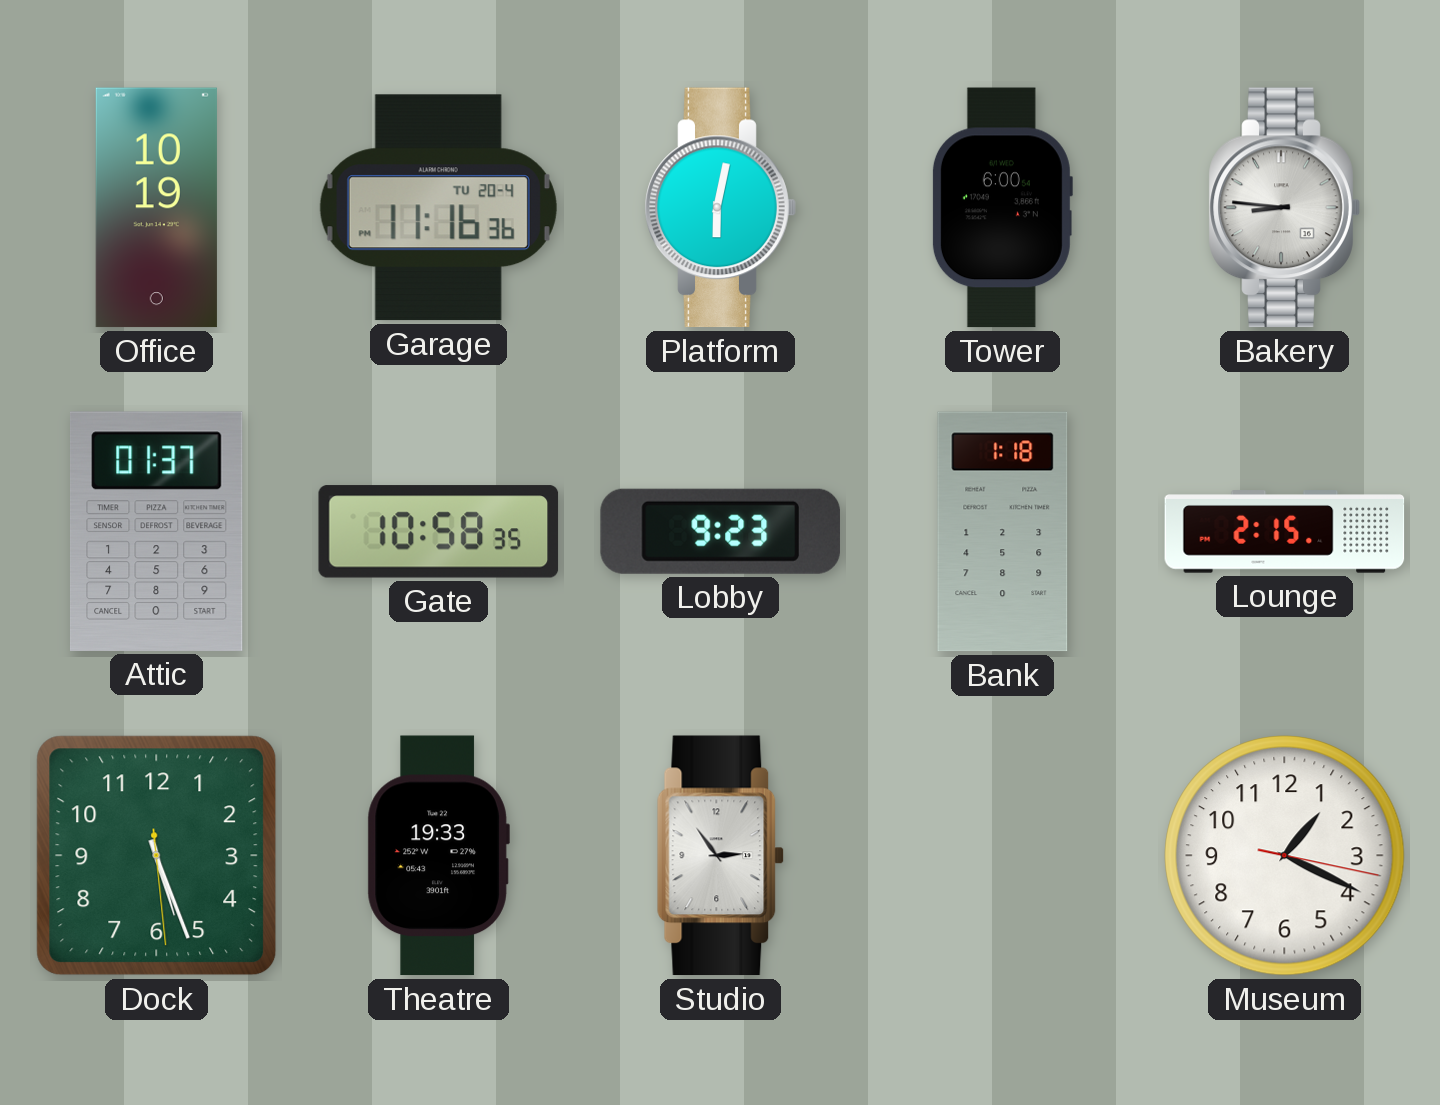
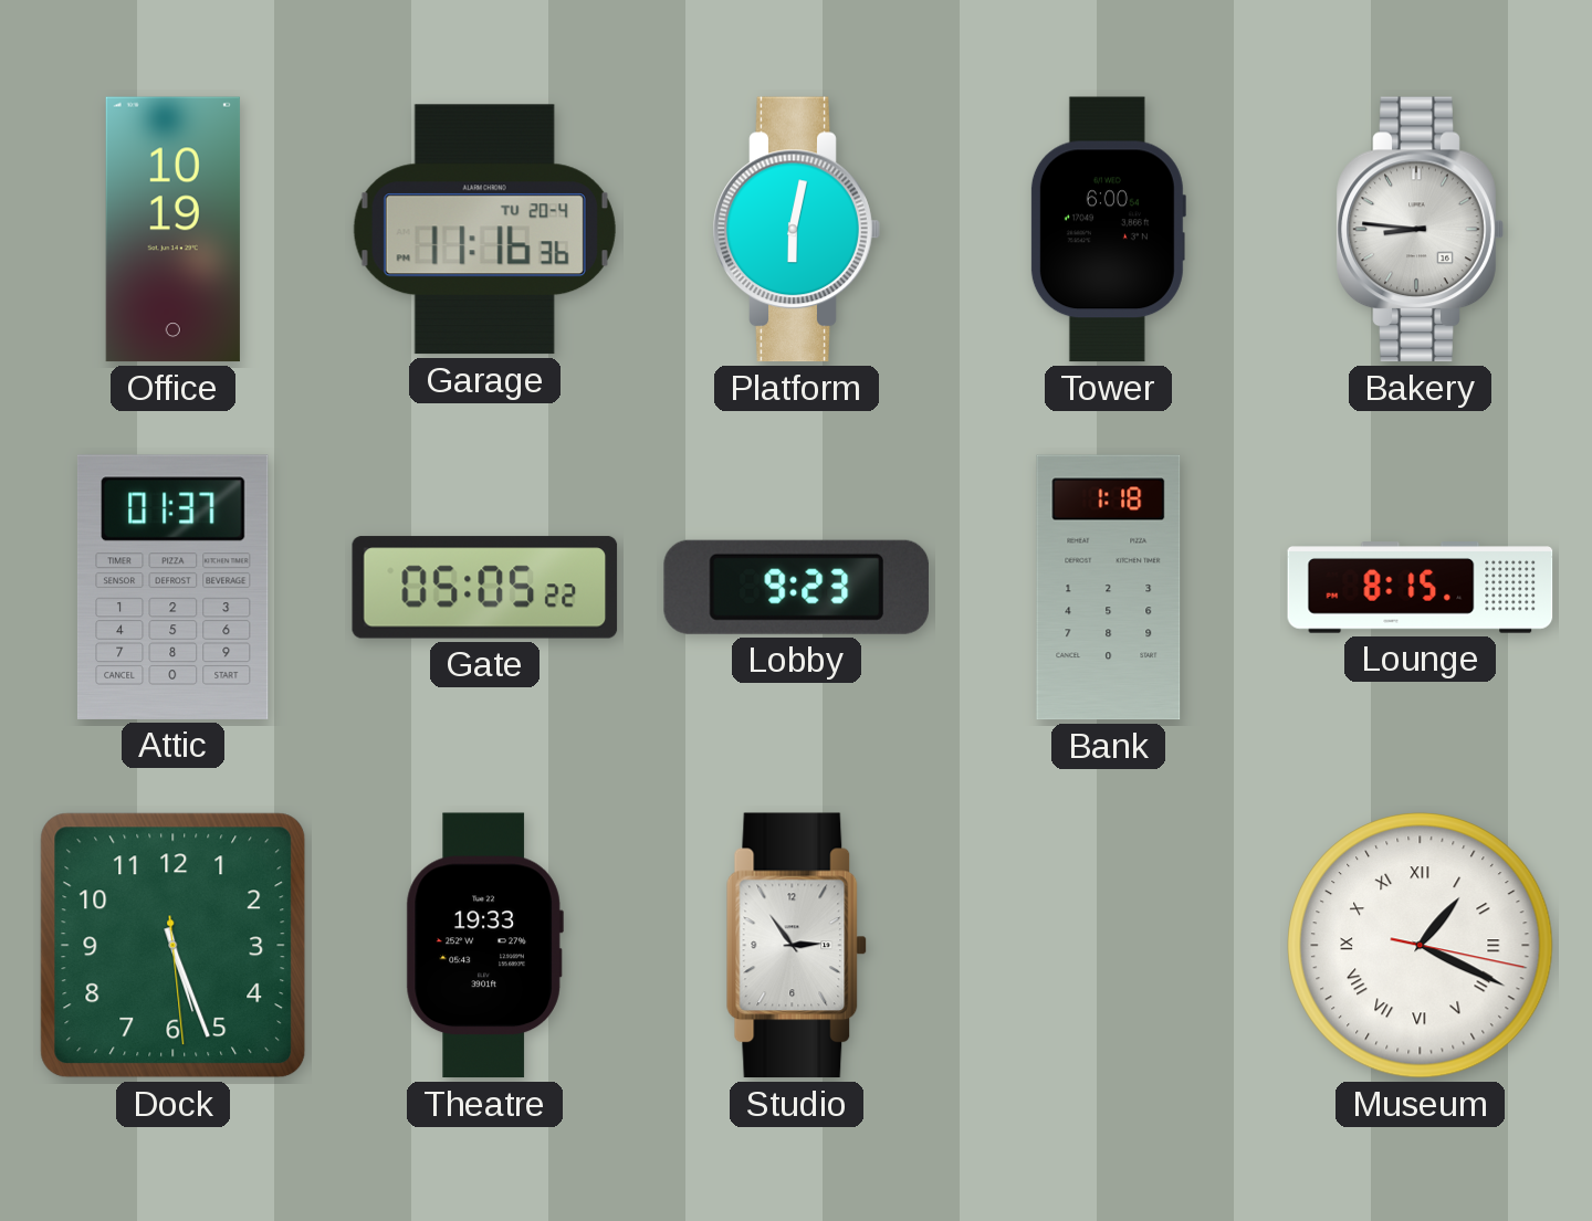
Gate: 10:58 -> 05:05 (485, 588)
Lounge: 2:15 -> 8:15 (1421, 588)
Museum numerals: Arabic -> Roman (1421, 946)
